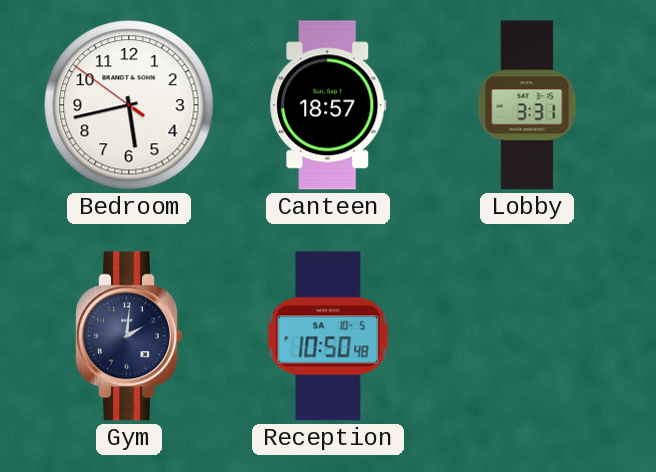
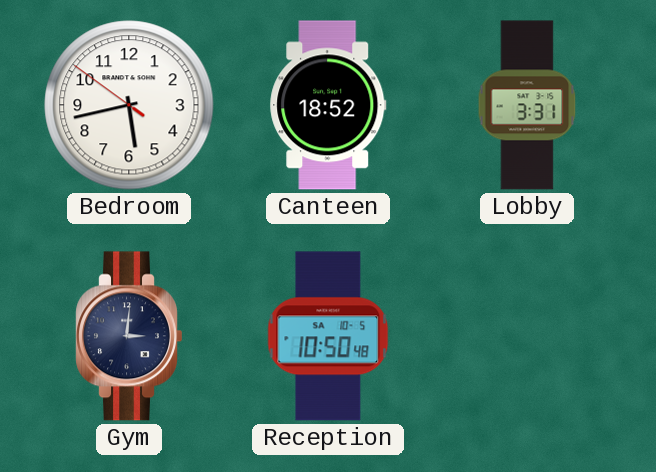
Canteen: 18:57 -> 18:52 (328, 105)
Gym: 2:01 -> 3:01 (128, 336)
